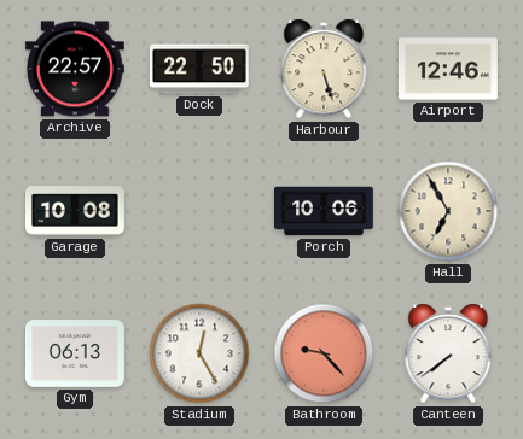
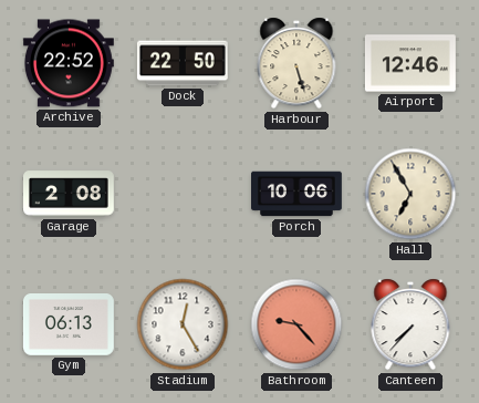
Archive: 22:57 -> 22:52 (69, 63)
Garage: 10:08 -> 2:08 (70, 194)
Canteen: 7:39 -> 7:37 (410, 324)
